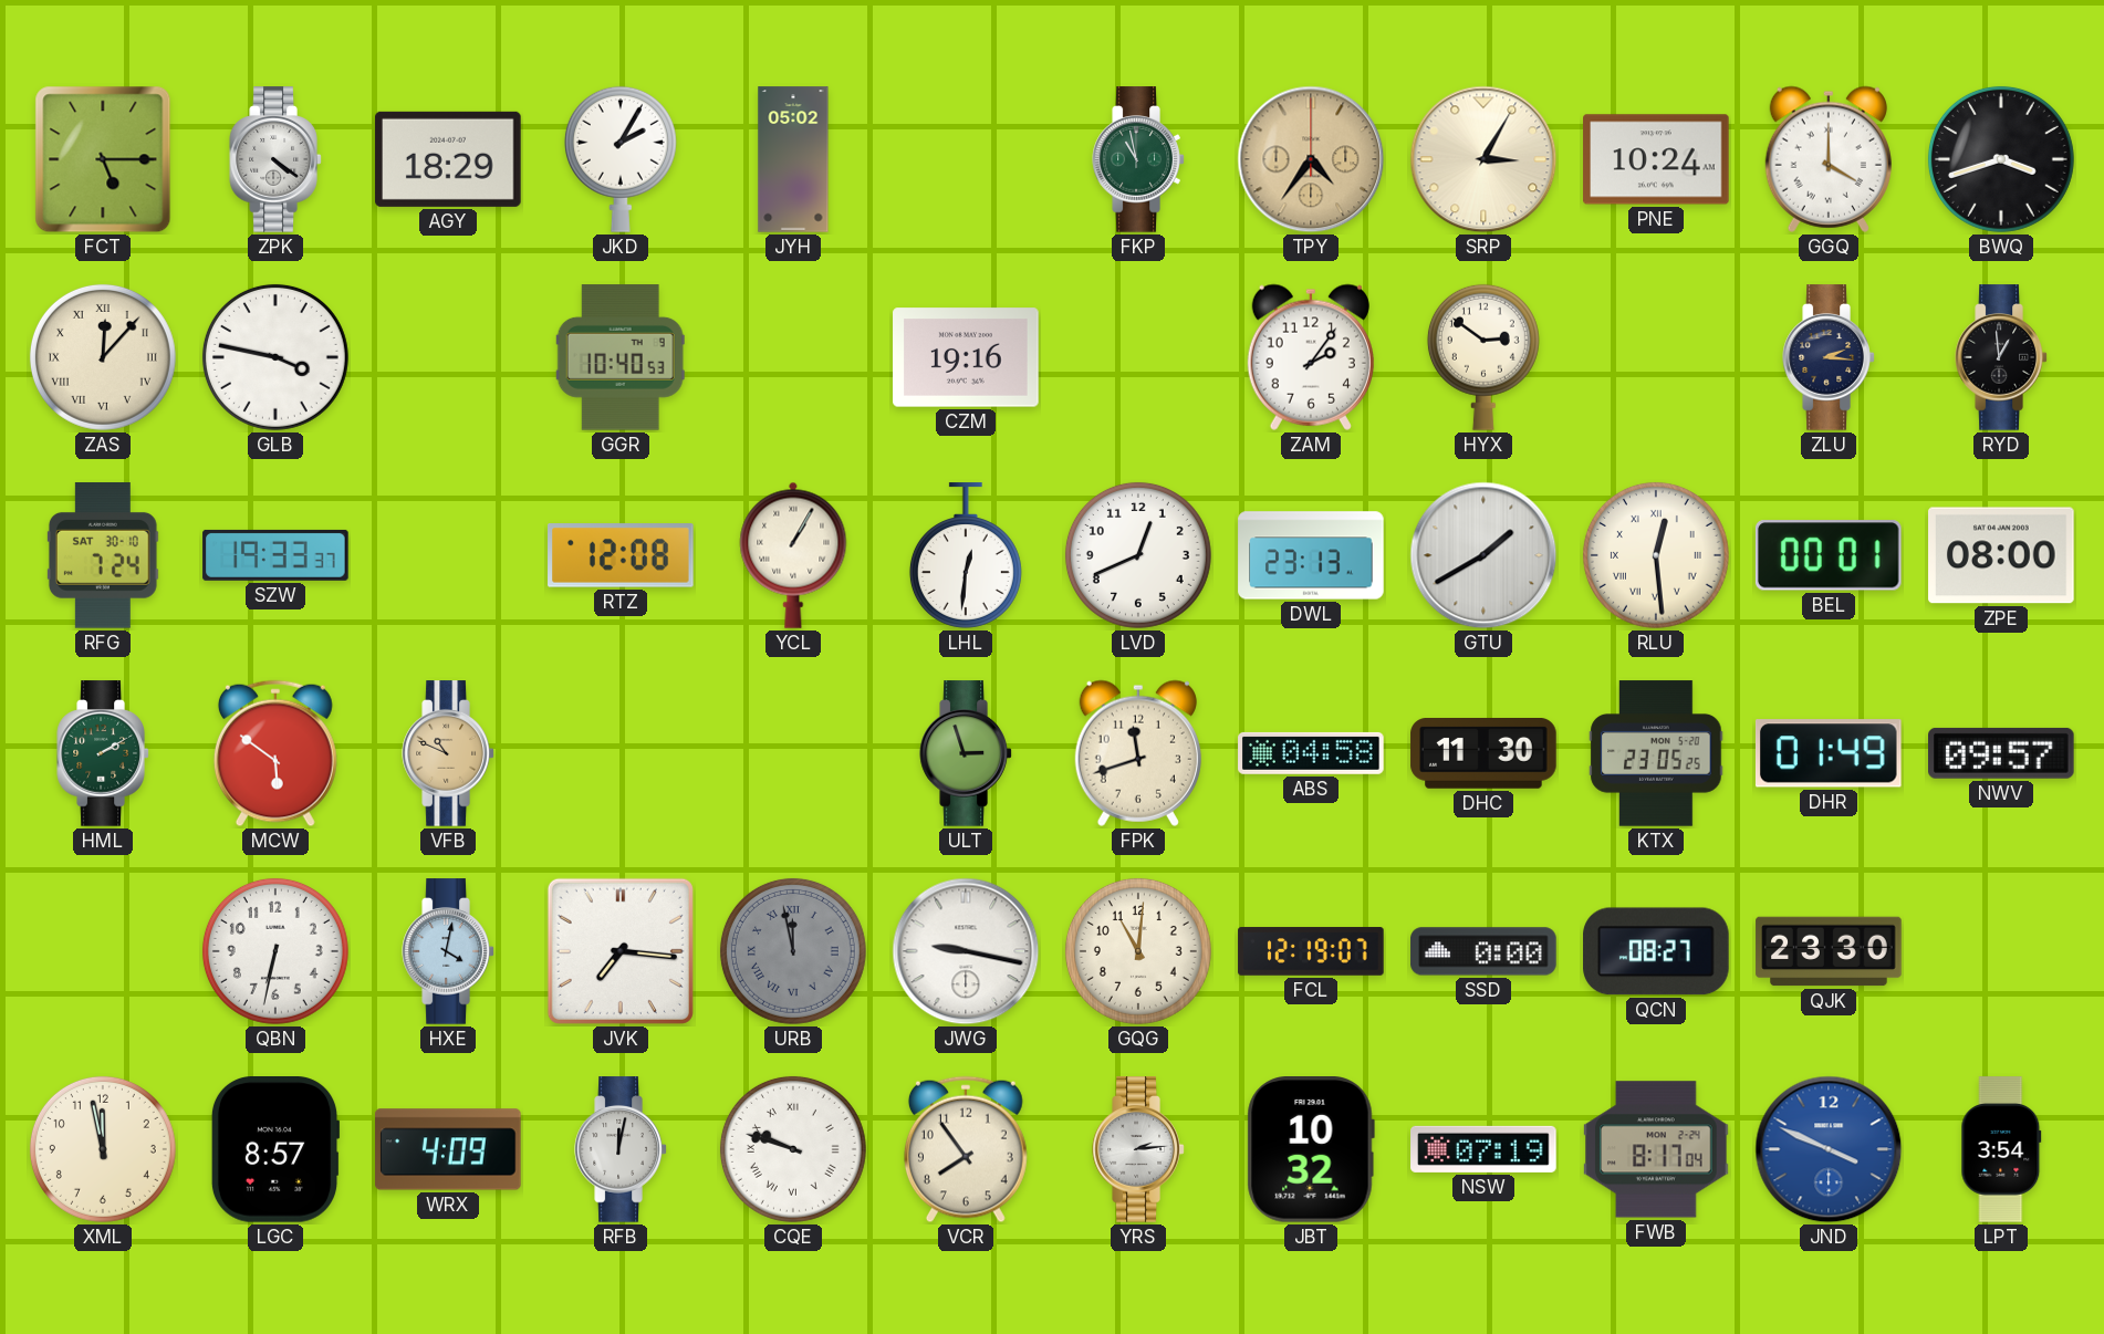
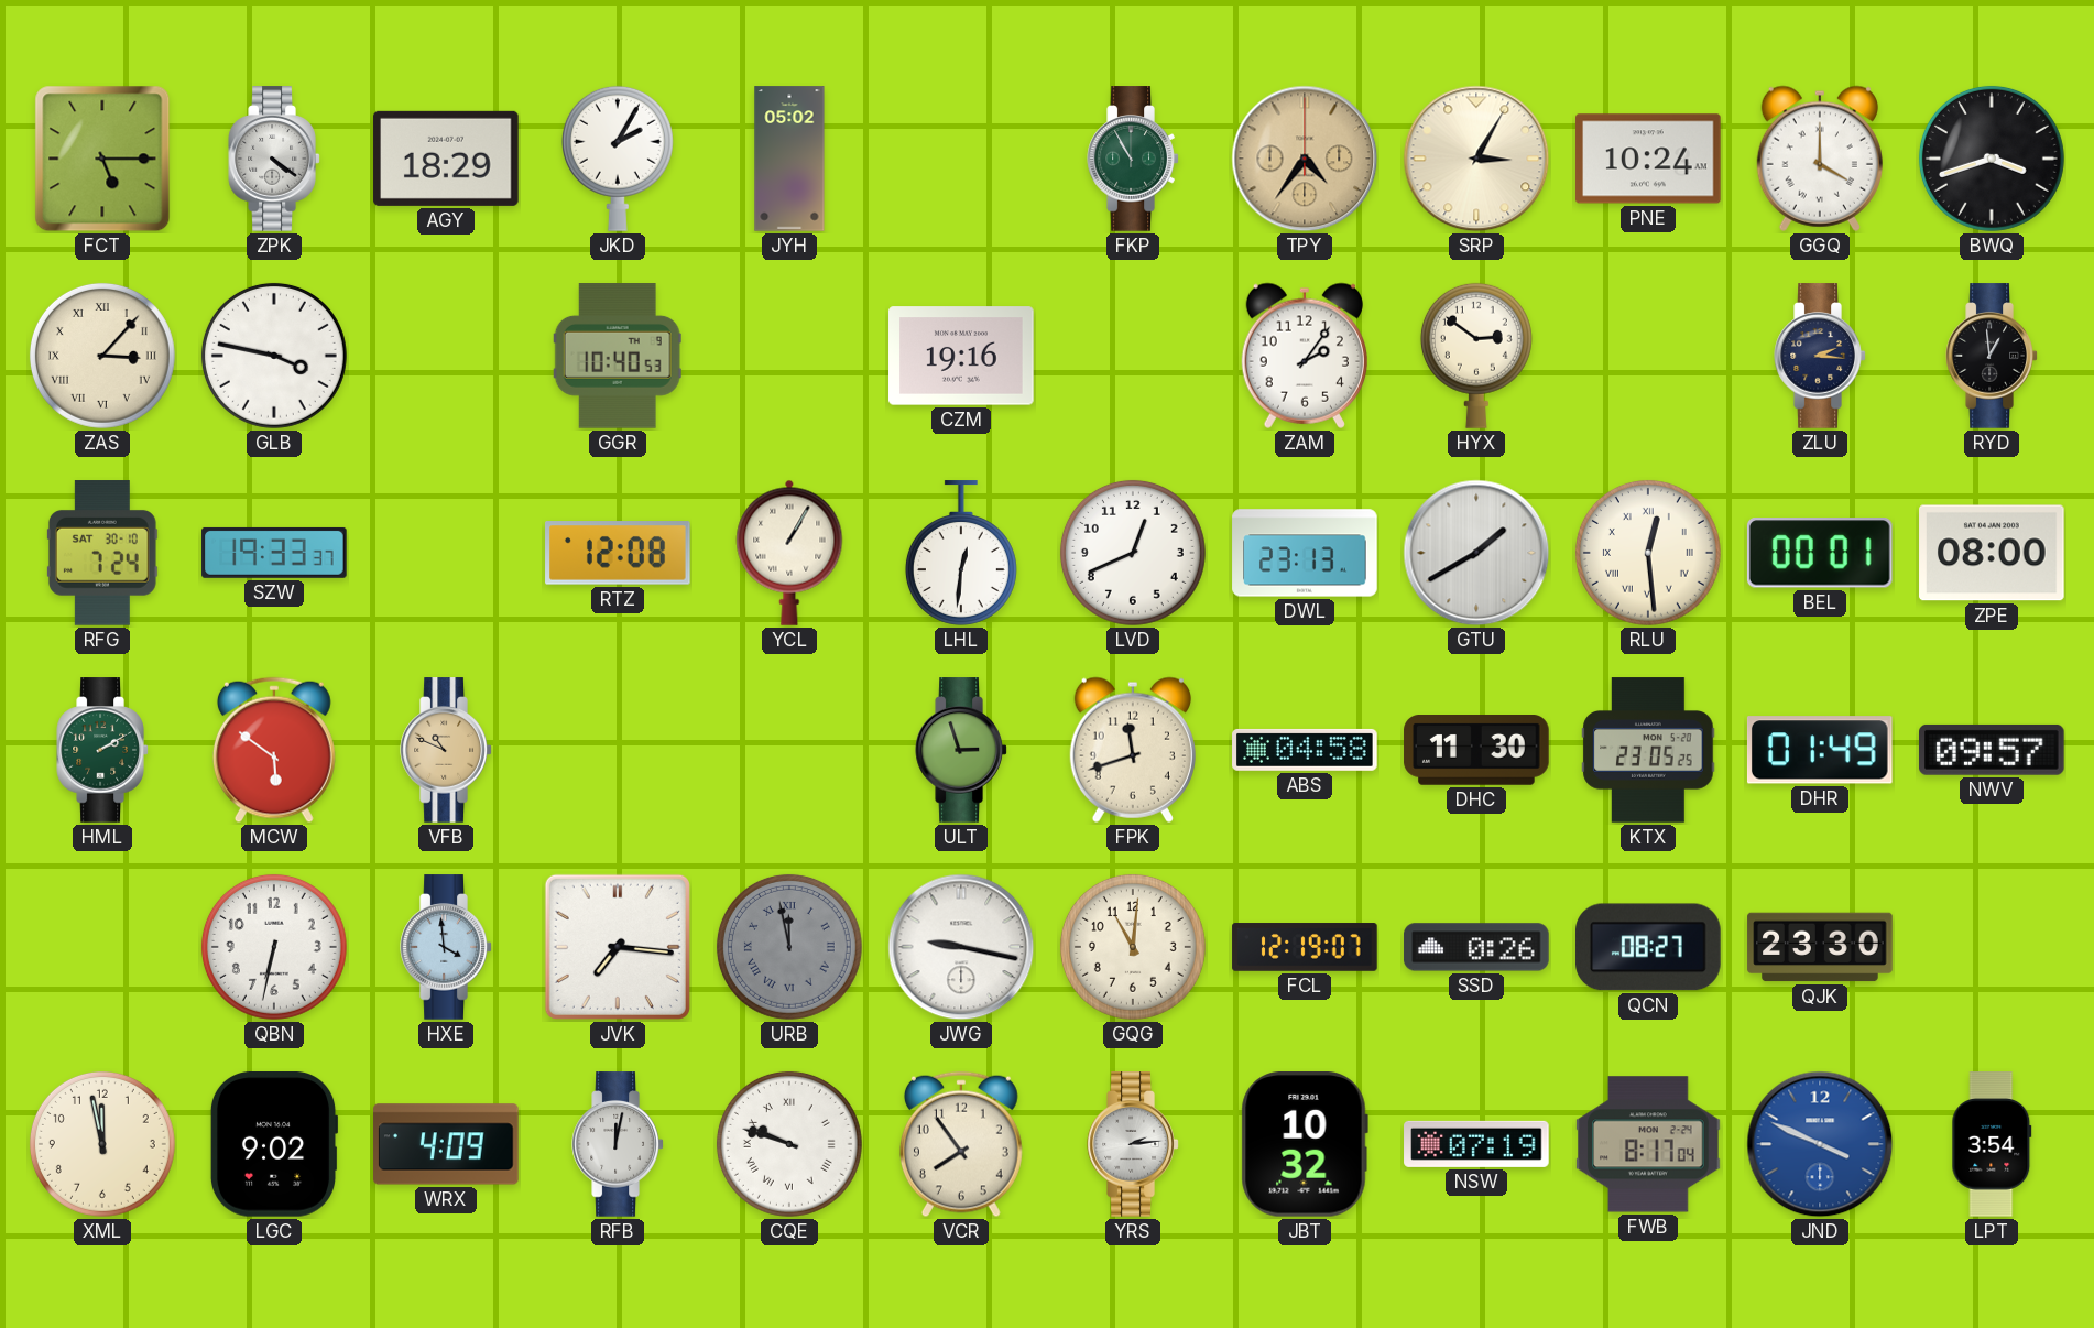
FKP: 10:58 -> 10:55 (1133, 159)
ZAS: 12:07 -> 3:07 (102, 356)
HXE: 4:02 -> 3:59 (446, 947)
SSD: 0:00 -> 0:26 (1476, 947)
LGC: 8:57 -> 9:02 (274, 1144)
